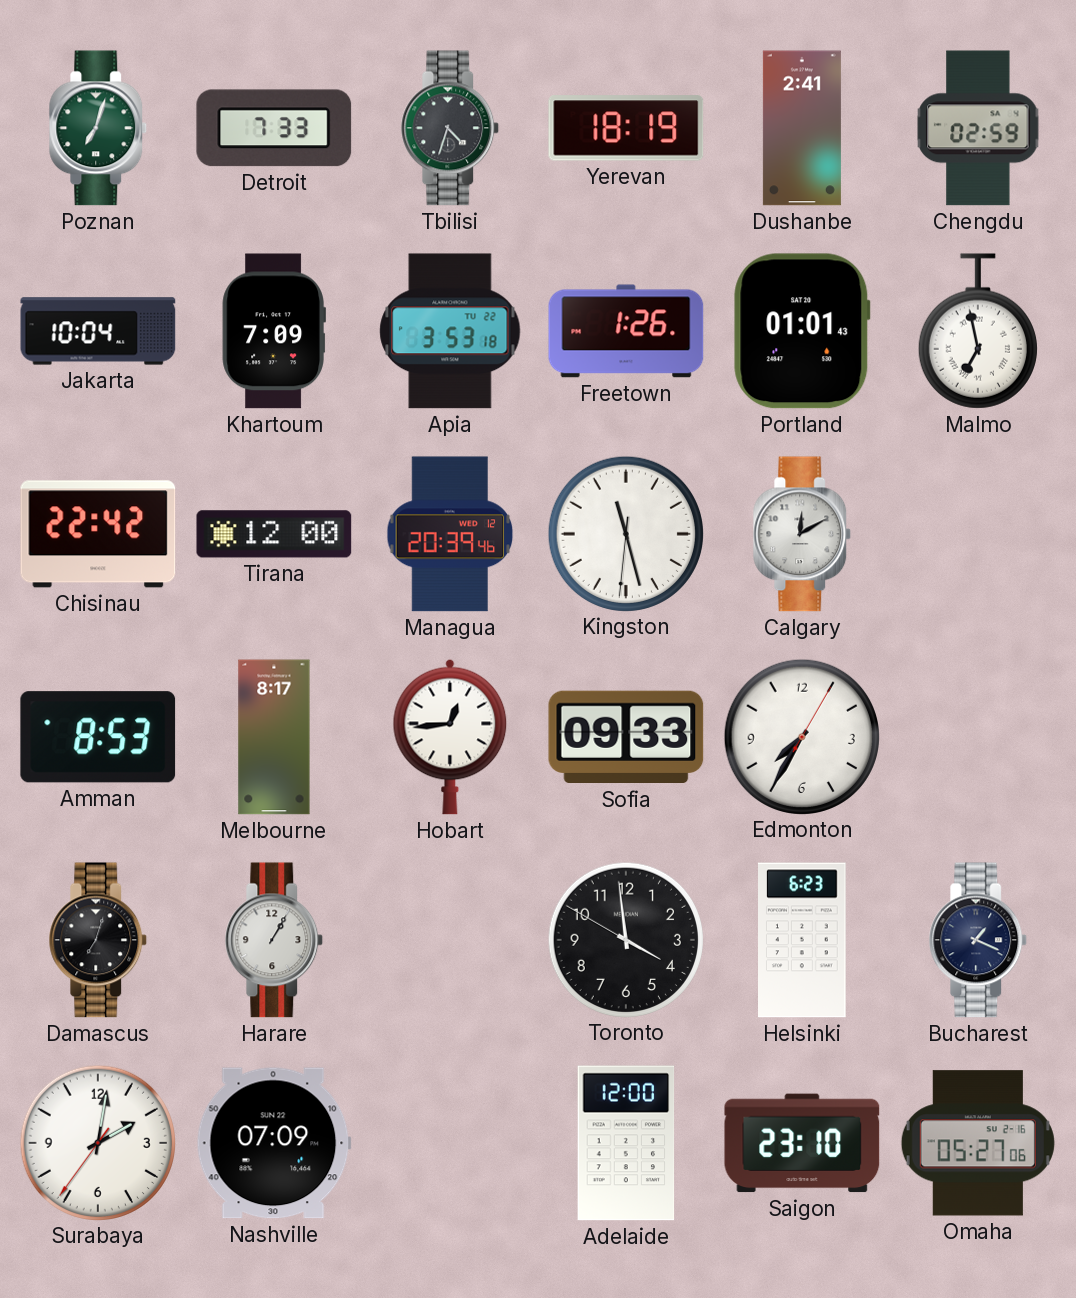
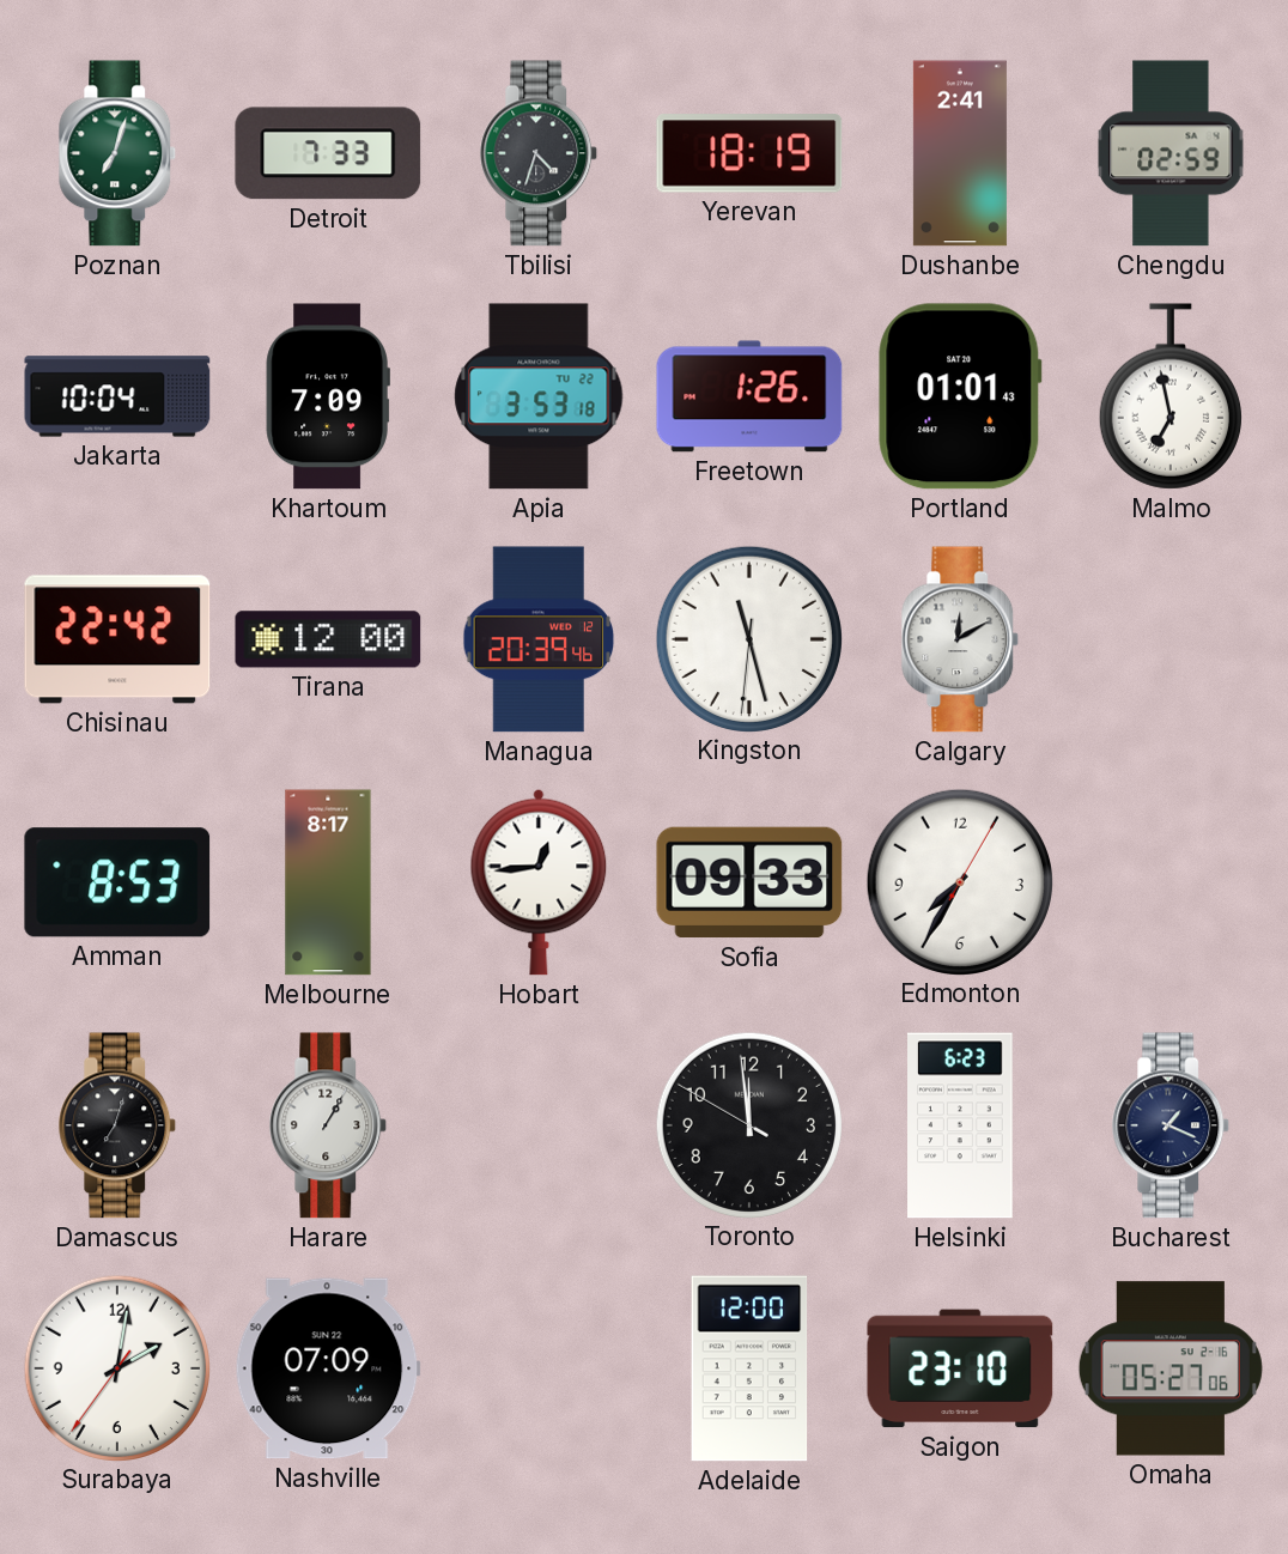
Toronto: 3:58 -> 11:58 (748, 1124)
